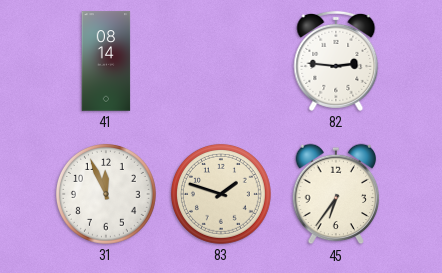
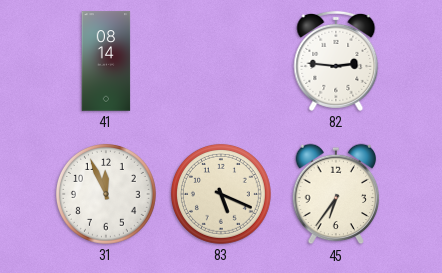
83: 1:48 -> 5:19 (221, 194)
